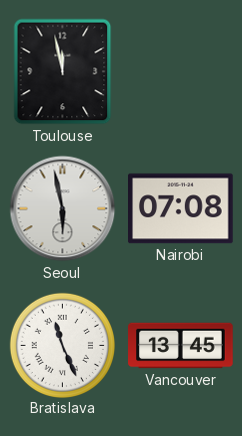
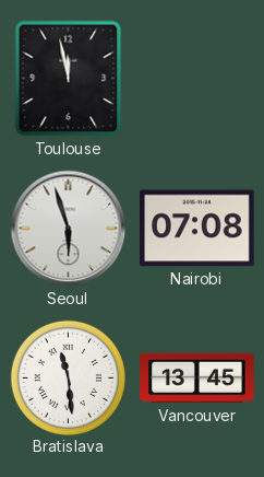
Seoul: 5:58 -> 5:57 (69, 229)
Bratislava: 11:26 -> 11:29 (68, 377)
